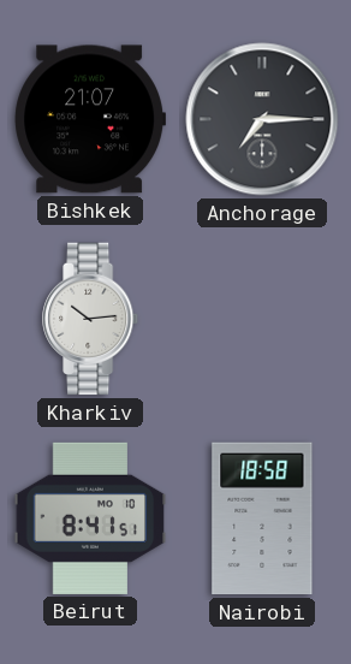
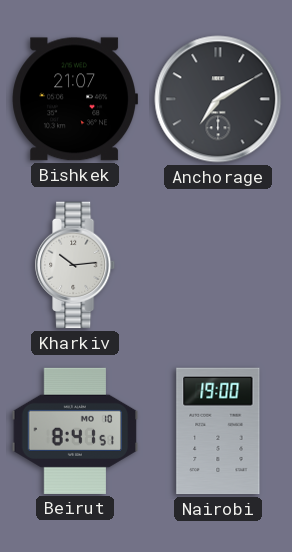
Anchorage: 7:15 -> 7:10 (218, 99)
Nairobi: 18:58 -> 19:00 (218, 431)
